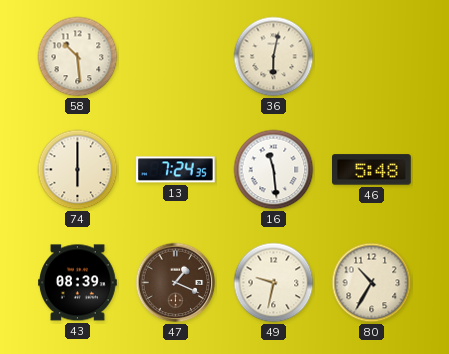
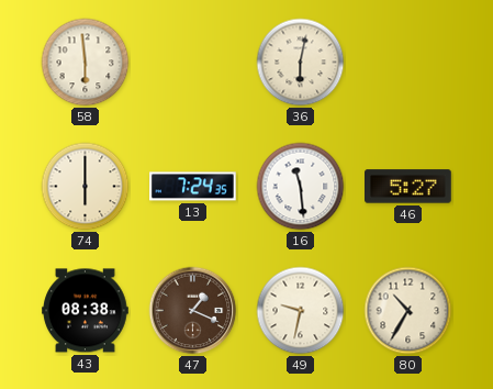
58: 10:29 -> 5:59 (86, 63)
46: 5:48 -> 5:27 (408, 187)
43: 08:39 -> 08:38 (86, 311)
